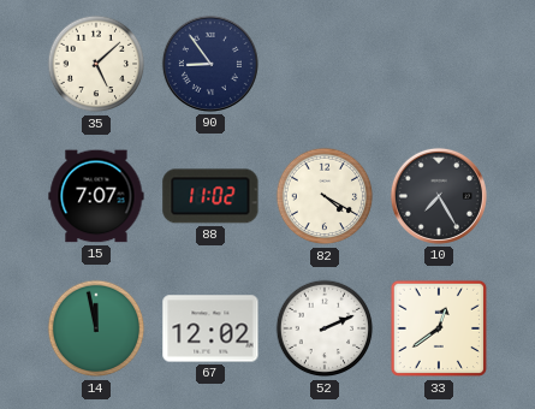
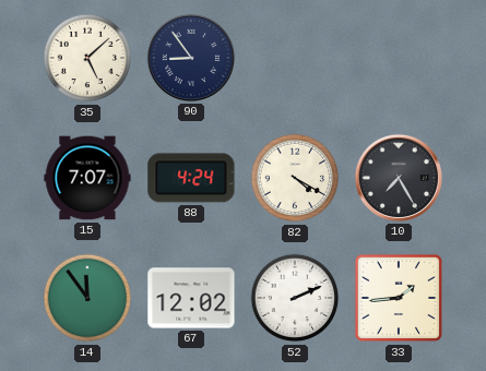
88: 11:02 -> 4:24 (191, 178)
14: 11:58 -> 11:54 (87, 298)
33: 12:39 -> 1:44 (399, 298)
